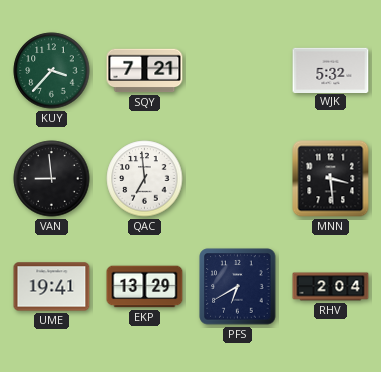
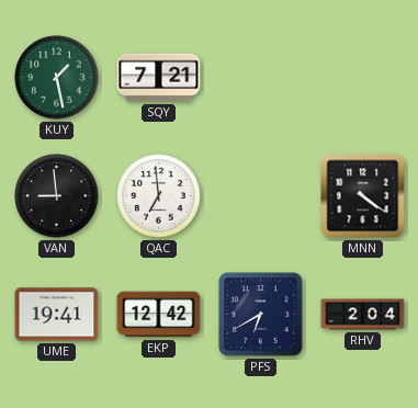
KUY: 3:37 -> 1:28 (57, 78)
WJK: 5:32 -> none (331, 70)
MNN: 3:29 -> 4:21 (363, 196)
EKP: 13:29 -> 12:42 (159, 315)
